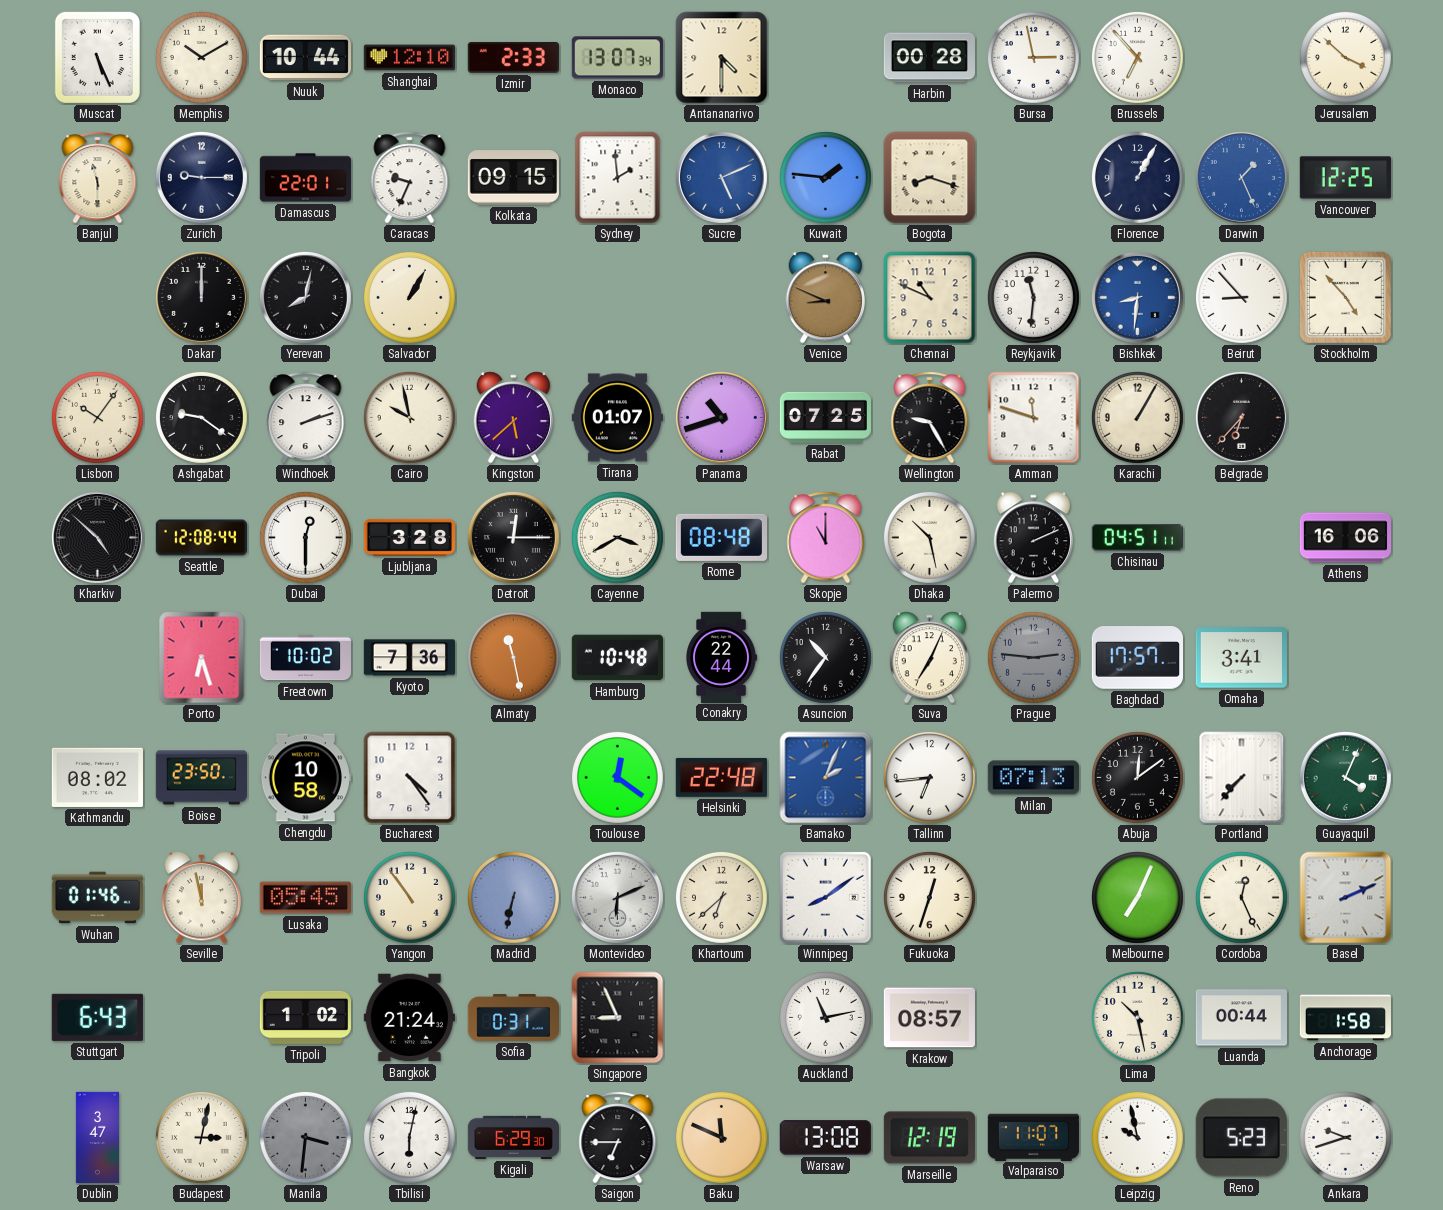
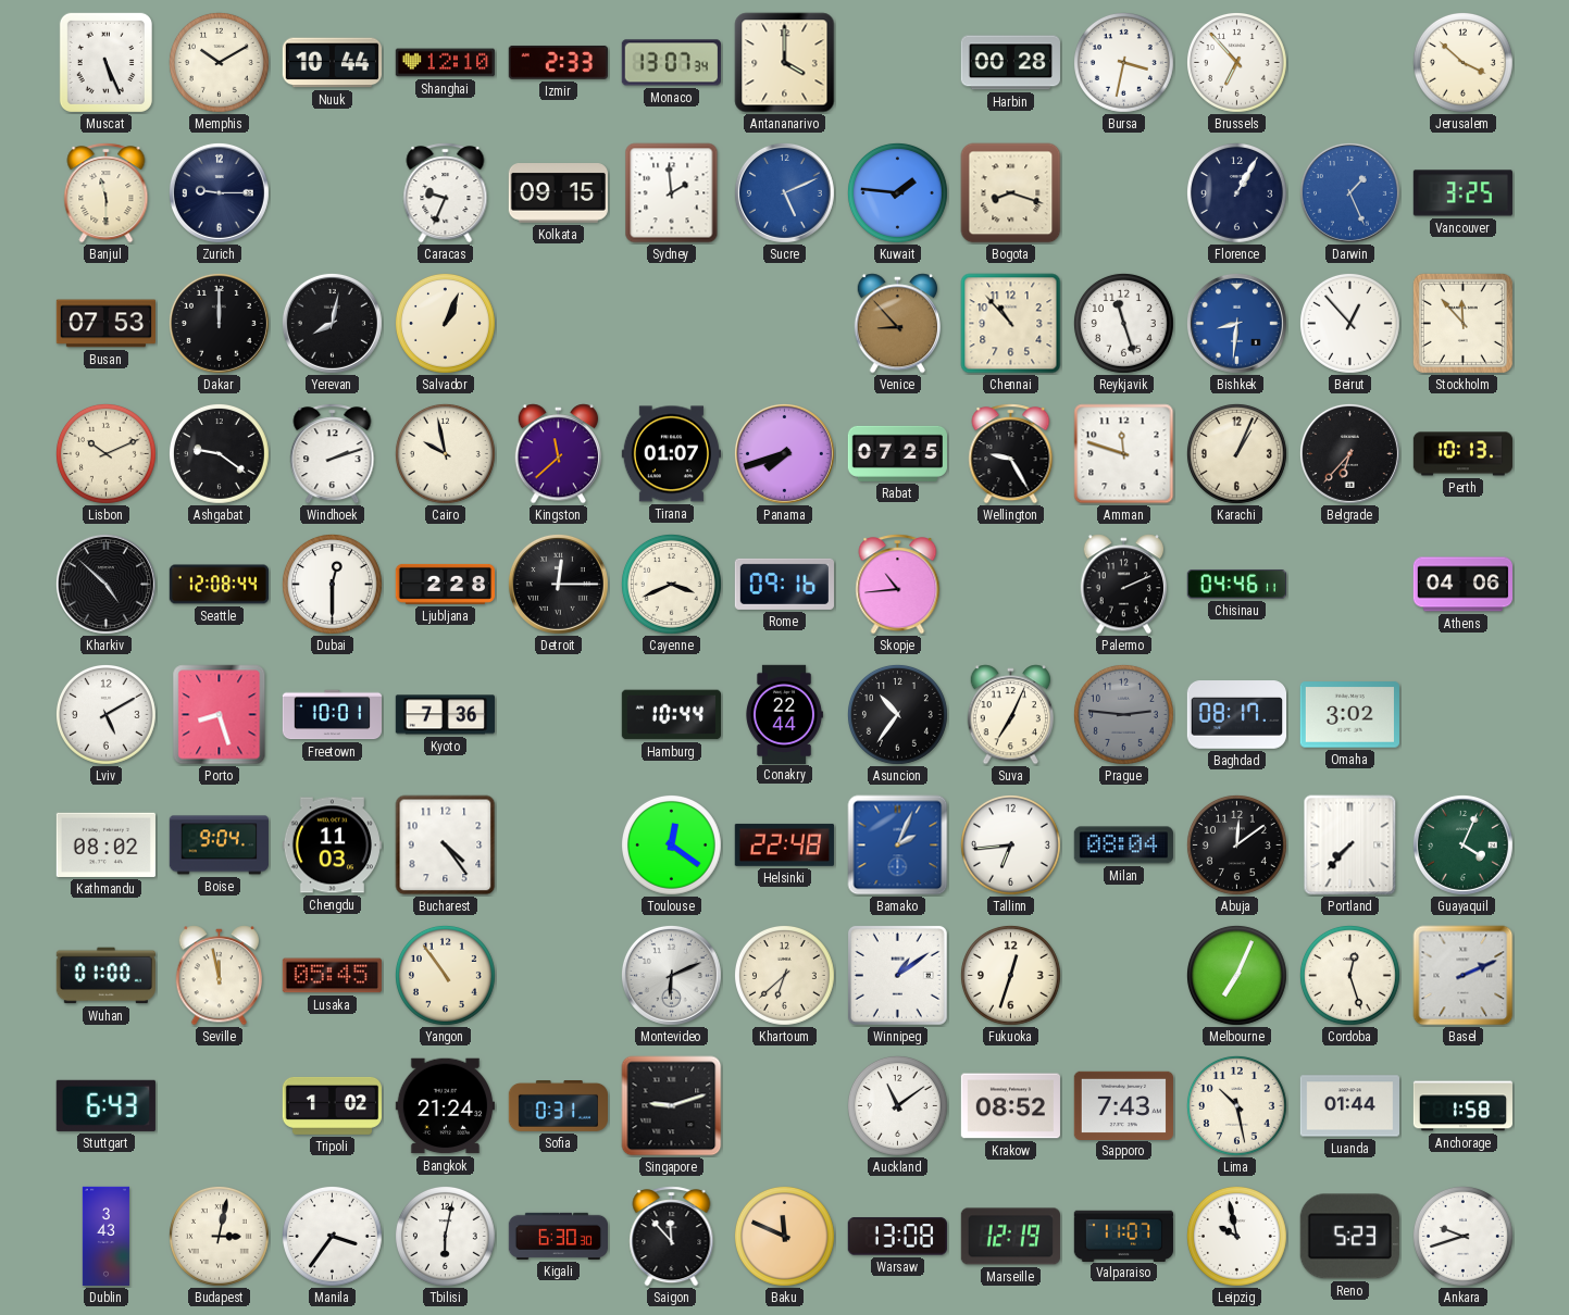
Antananarivo: 4:30 -> 4:00 (785, 63)
Bursa: 2:58 -> 3:32 (1123, 62)
Damascus: 22:01 -> none (306, 178)
Vancouver: 12:25 -> 3:25 (1462, 193)
Busan: none -> 07:53 (105, 324)
Salvador: 1:05 -> 1:04 (445, 323)
Venice: 8:49 -> 8:53 (898, 324)
Chennai: 10:49 -> 10:53 (1011, 324)
Reykjavik: 11:31 -> 11:27 (1123, 323)
Beirut: 8:53 -> 12:53 (1349, 323)
Stockholm: 4:53 -> 11:53 (1462, 323)
Lisbon: 10:06 -> 10:11 (105, 453)
Kingston: 5:38 -> 11:38 (559, 454)
Panama: 10:42 -> 7:42 (784, 453)
Karachi: 1:05 -> 1:04 (1236, 453)
Perth: none -> 10:13 (1464, 454)
Ljubljana: 3:28 -> 2:28 (445, 584)
Cayenne: 3:40 -> 3:41 (671, 584)
Rome: 08:48 -> 09:16 (784, 584)
Skopje: 11:00 -> 10:44 (898, 585)
Dhaka: 10:28 -> none (929, 537)
Chisinau: 04:51 -> 04:46 (1236, 585)
Athens: 16:06 -> 04:06 (1462, 585)
Lviv: none -> 5:10 (105, 714)
Porto: 6:27 -> 8:27 (220, 715)
Freetown: 10:02 -> 10:01 (333, 715)
Almaty: 11:28 -> none (513, 657)
Hamburg: 10:48 -> 10:44 (671, 715)
Baghdad: 17:57 -> 08:17 (1236, 715)
Omaha: 3:41 -> 3:02 (1349, 715)
Boise: 23:50 -> 9:04 (219, 846)
Chengdu: 10:58 -> 11:03 (332, 846)
Milan: 07:13 -> 08:04 (1123, 846)
Wuhan: 01:46 -> 01:00 (105, 976)
Madrid: 6:32 -> none (513, 897)
Winnipeg: 8:09 -> 1:09 (897, 975)
Cordoba: 12:26 -> 12:27 (1349, 975)
Singapore: 8:56 -> 9:12 (672, 1106)
Auckland: 11:13 -> 11:09 (897, 1105)
Krakow: 08:57 -> 08:52 (1010, 1106)
Sapporo: none -> 7:43 (1123, 1105)
Luanda: 00:44 -> 01:44 (1349, 1106)
Dublin: 3:47 -> 3:43 (105, 1237)
Manila: 3:31 -> 3:36 (332, 1236)
Manila dial: grey -> white (332, 1236)
Kigali: 6:29 -> 6:30 (558, 1236)
Saigon: 6:45 -> 11:53 (672, 1237)
